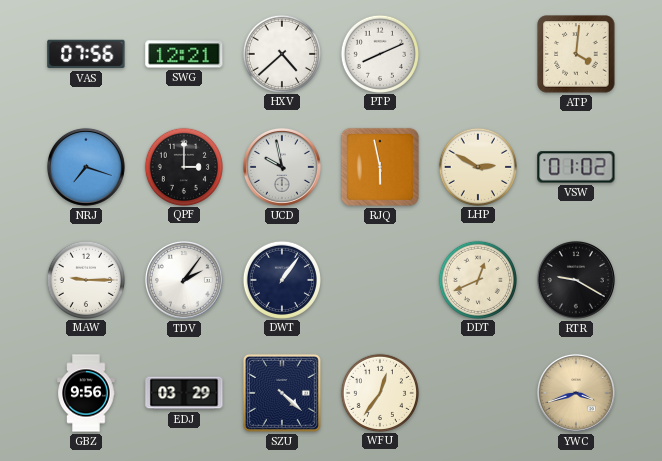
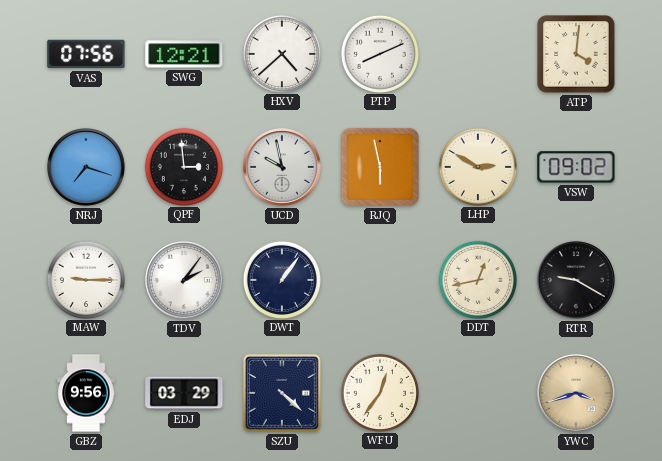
QPF: 3:00 -> 2:59 (183, 166)
VSW: 01:02 -> 09:02 (576, 167)
DDT: 12:41 -> 12:43 (477, 279)
